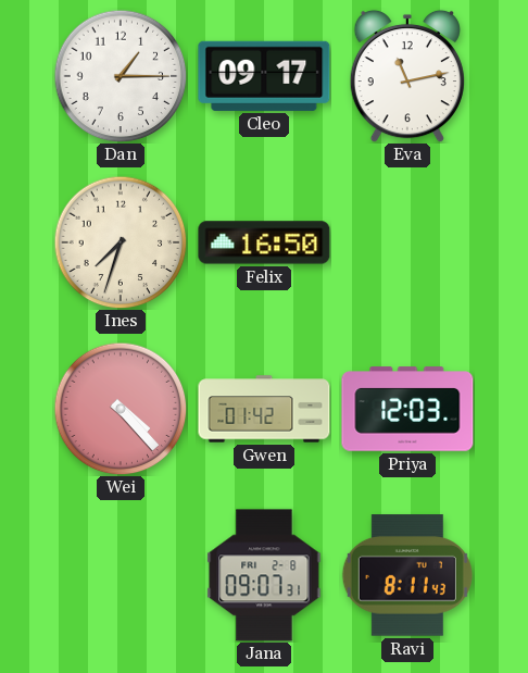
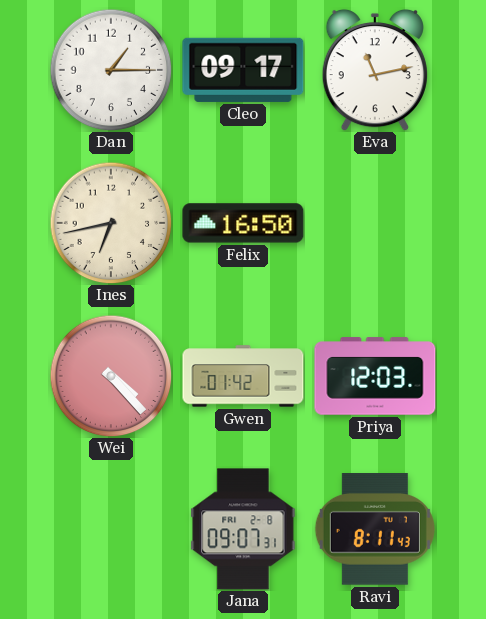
Ines: 7:33 -> 6:43 (111, 223)
